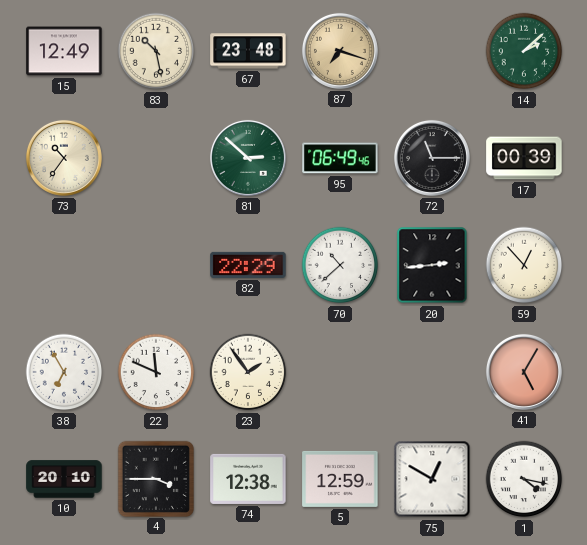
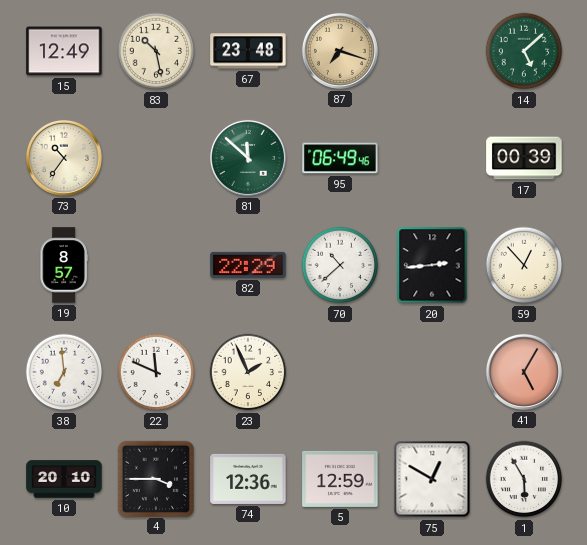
14: 2:08 -> 5:08 (524, 51)
81: 2:52 -> 11:52 (248, 158)
72: 11:15 -> none (432, 158)
19: none -> 8:57 (64, 265)
38: 6:55 -> 6:59 (64, 372)
23: 1:54 -> 1:56 (248, 372)
74: 12:38 -> 12:36 (248, 479)
1: 4:17 -> 5:55 (524, 479)
